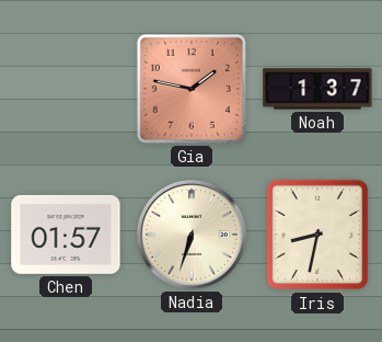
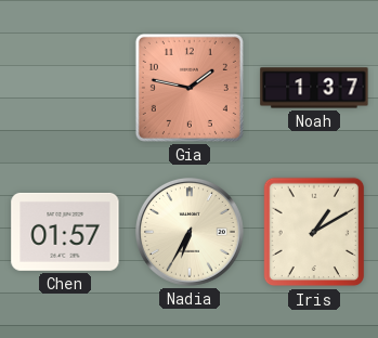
Nadia: 6:33 -> 6:35 (190, 232)
Iris: 8:32 -> 1:10 (314, 232)
